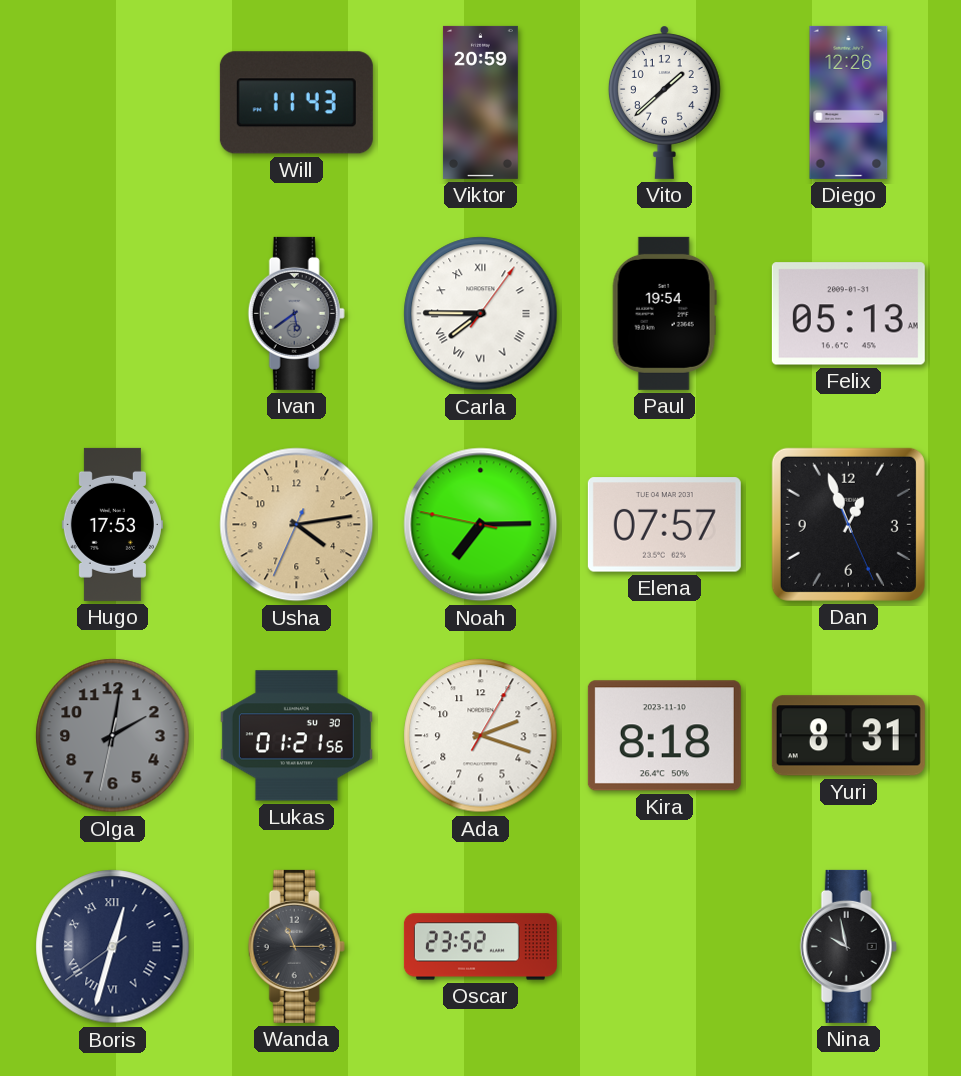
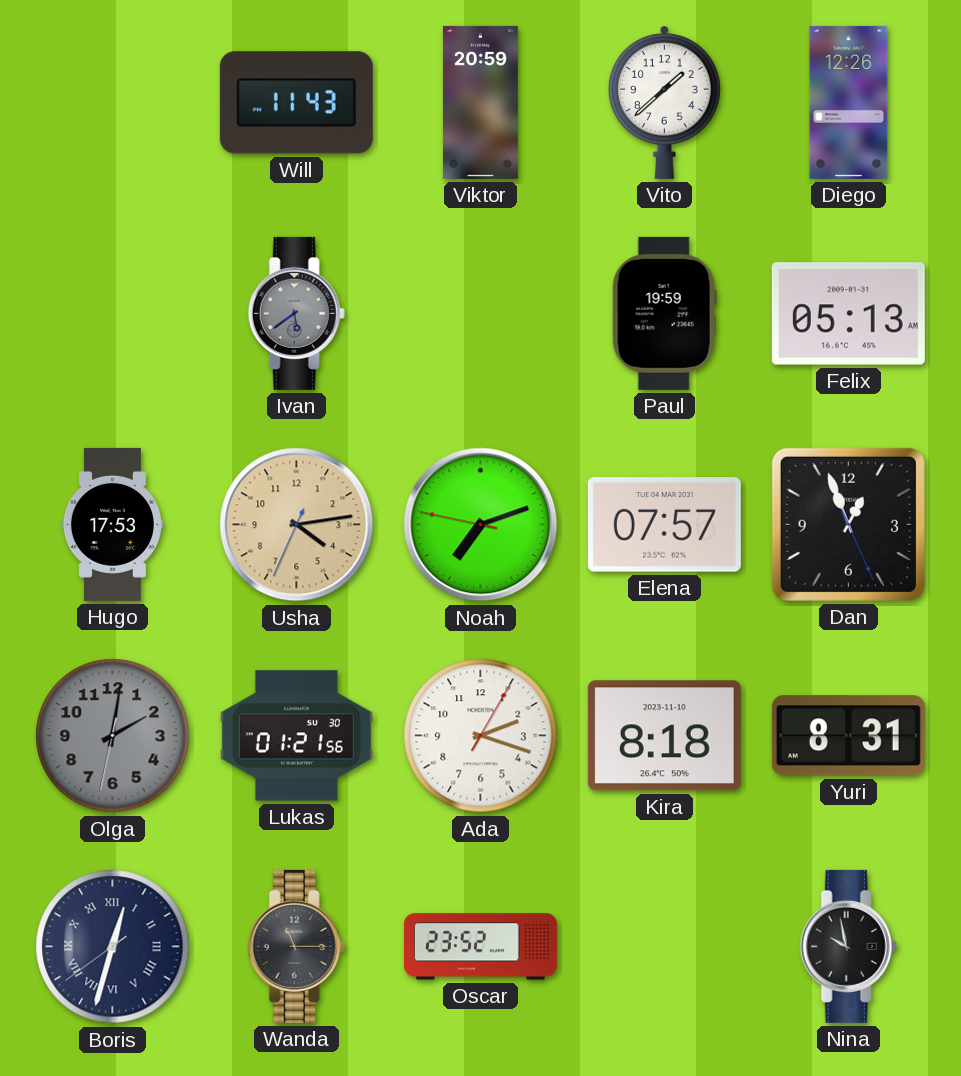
Carla: 7:45 -> none (481, 314)
Paul: 19:54 -> 19:59 (664, 313)
Noah: 7:14 -> 7:11 (481, 525)
